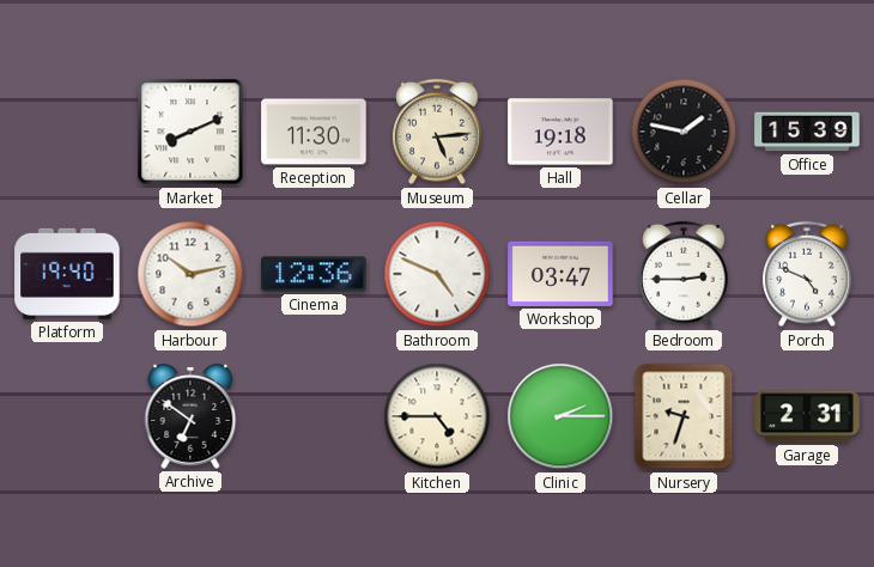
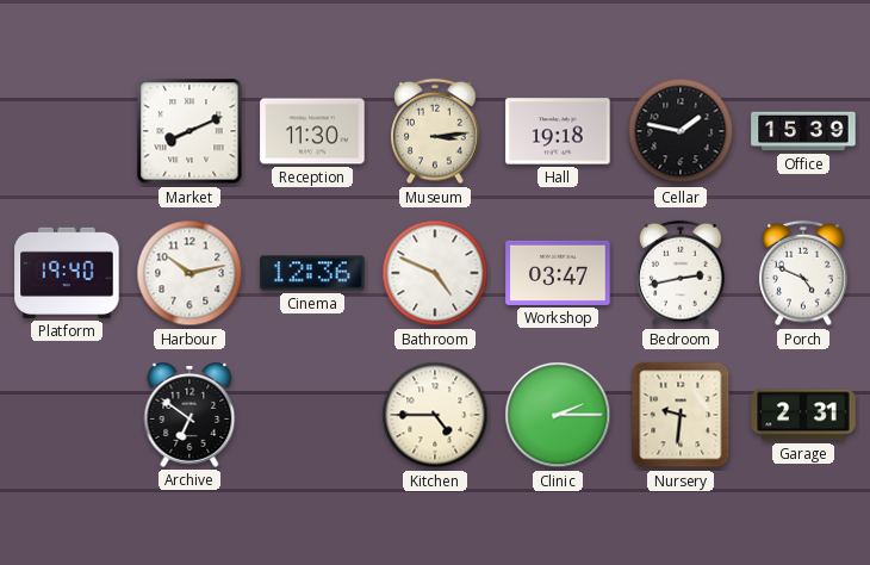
Museum: 5:14 -> 3:14 (435, 131)
Bedroom: 2:45 -> 2:43 (681, 273)
Nursery: 9:33 -> 9:31 (681, 415)
